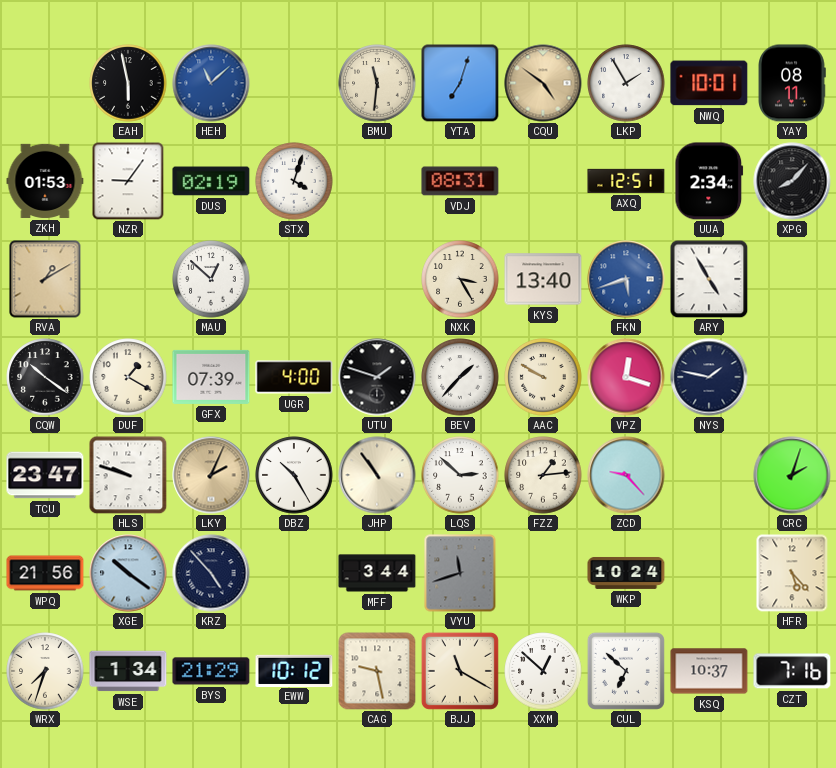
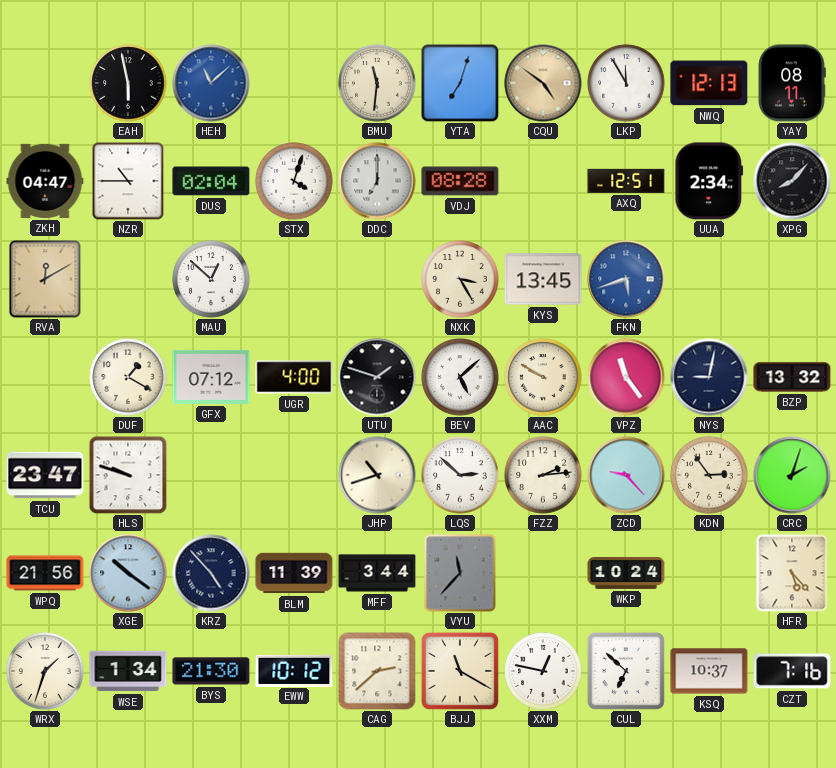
LKP: 1:55 -> 11:55 (626, 83)
NWQ: 10:01 -> 12:13 (709, 83)
ZKH: 01:53 -> 04:47 (45, 181)
NZR: 9:06 -> 10:45 (128, 181)
DUS: 02:19 -> 02:04 (211, 181)
DDC: none -> 7:00 (377, 181)
VDJ: 08:31 -> 08:28 (460, 181)
RVA: 1:10 -> 12:10 (45, 279)
KYS: 13:40 -> 13:45 (543, 279)
ARY: 4:55 -> none (709, 279)
CQW: 10:21 -> none (45, 377)
GFX: 07:39 -> 07:12 (211, 377)
BEV: 1:37 -> 5:08 (460, 377)
VPZ: 12:18 -> 11:24 (626, 377)
NYS: 1:47 -> 9:02 (709, 377)
BZP: none -> 13:32 (792, 377)
LKY: 2:04 -> none (211, 475)
DBZ: 10:25 -> none (294, 475)
JHP: 10:54 -> 10:42 (377, 475)
FZZ: 1:14 -> 2:14 (543, 475)
KDN: none -> 2:54 (709, 475)
BLM: none -> 11:39 (294, 573)
VYU: 11:42 -> 11:37 (460, 573)
WRX: 7:33 -> 1:33 (45, 671)
BYS: 21:29 -> 21:30 (211, 671)
CAG: 9:28 -> 2:38 (377, 671)
XXM: 12:52 -> 12:47 (543, 671)
